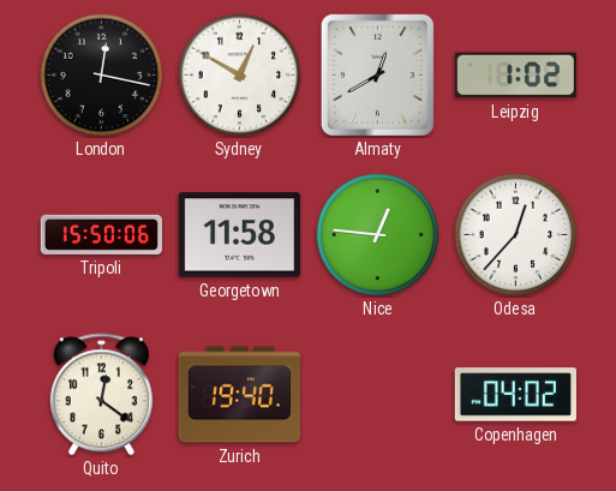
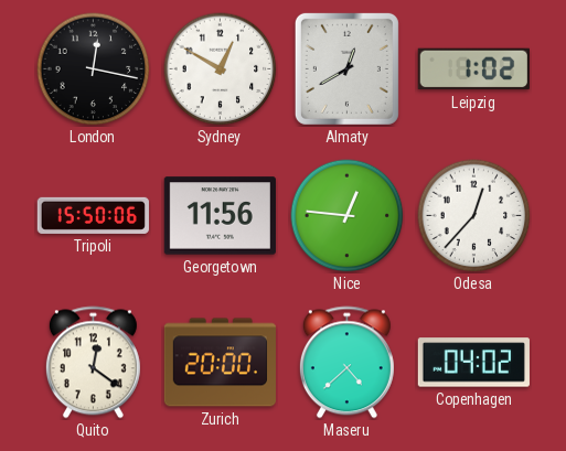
Georgetown: 11:58 -> 11:56 (220, 216)
Zurich: 19:40 -> 20:00 (220, 363)
Maseru: none -> 4:38 (346, 363)
